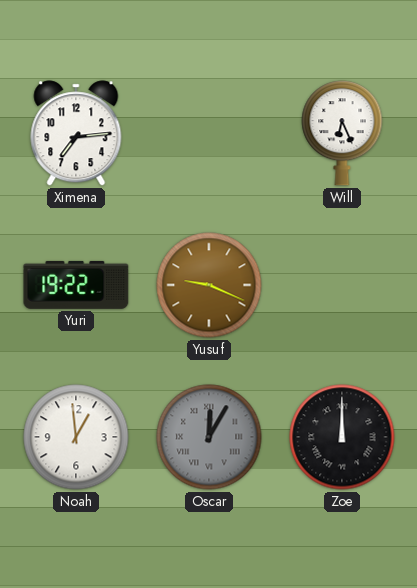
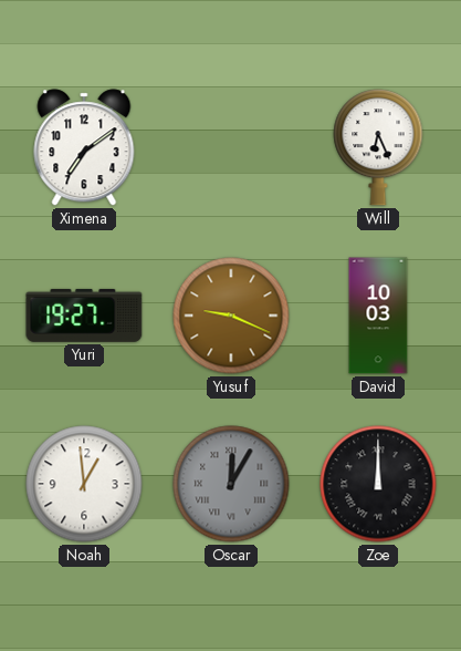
Ximena: 7:14 -> 7:09 (84, 147)
Yuri: 19:22 -> 19:27 (84, 316)
David: none -> 10:03 (378, 316)
